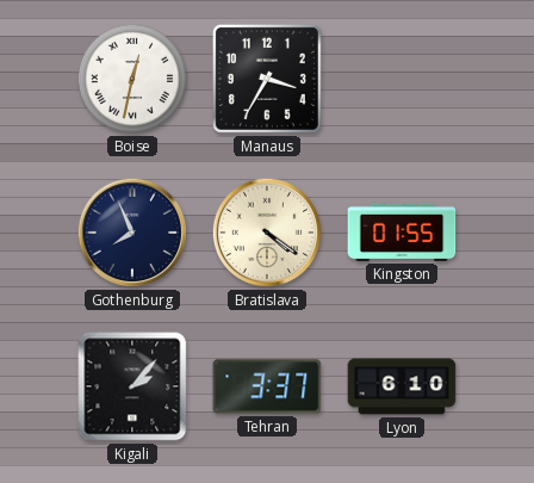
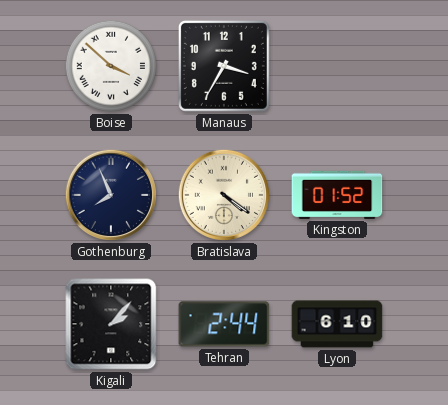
Boise: 12:32 -> 3:52 (111, 66)
Kingston: 01:55 -> 01:52 (337, 195)
Tehran: 3:37 -> 2:44 (224, 324)
